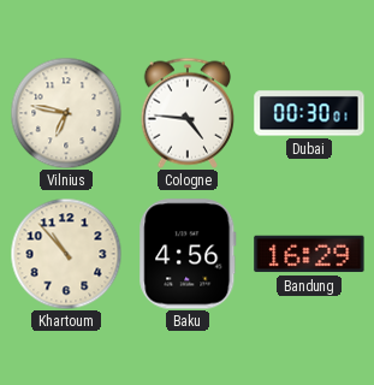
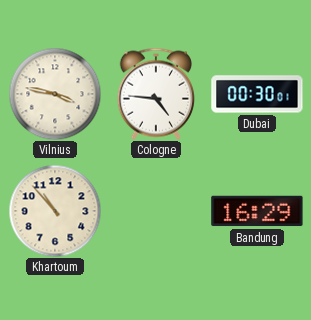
Vilnius: 6:47 -> 3:47 (55, 94)
Baku: 4:56 -> none (188, 254)
